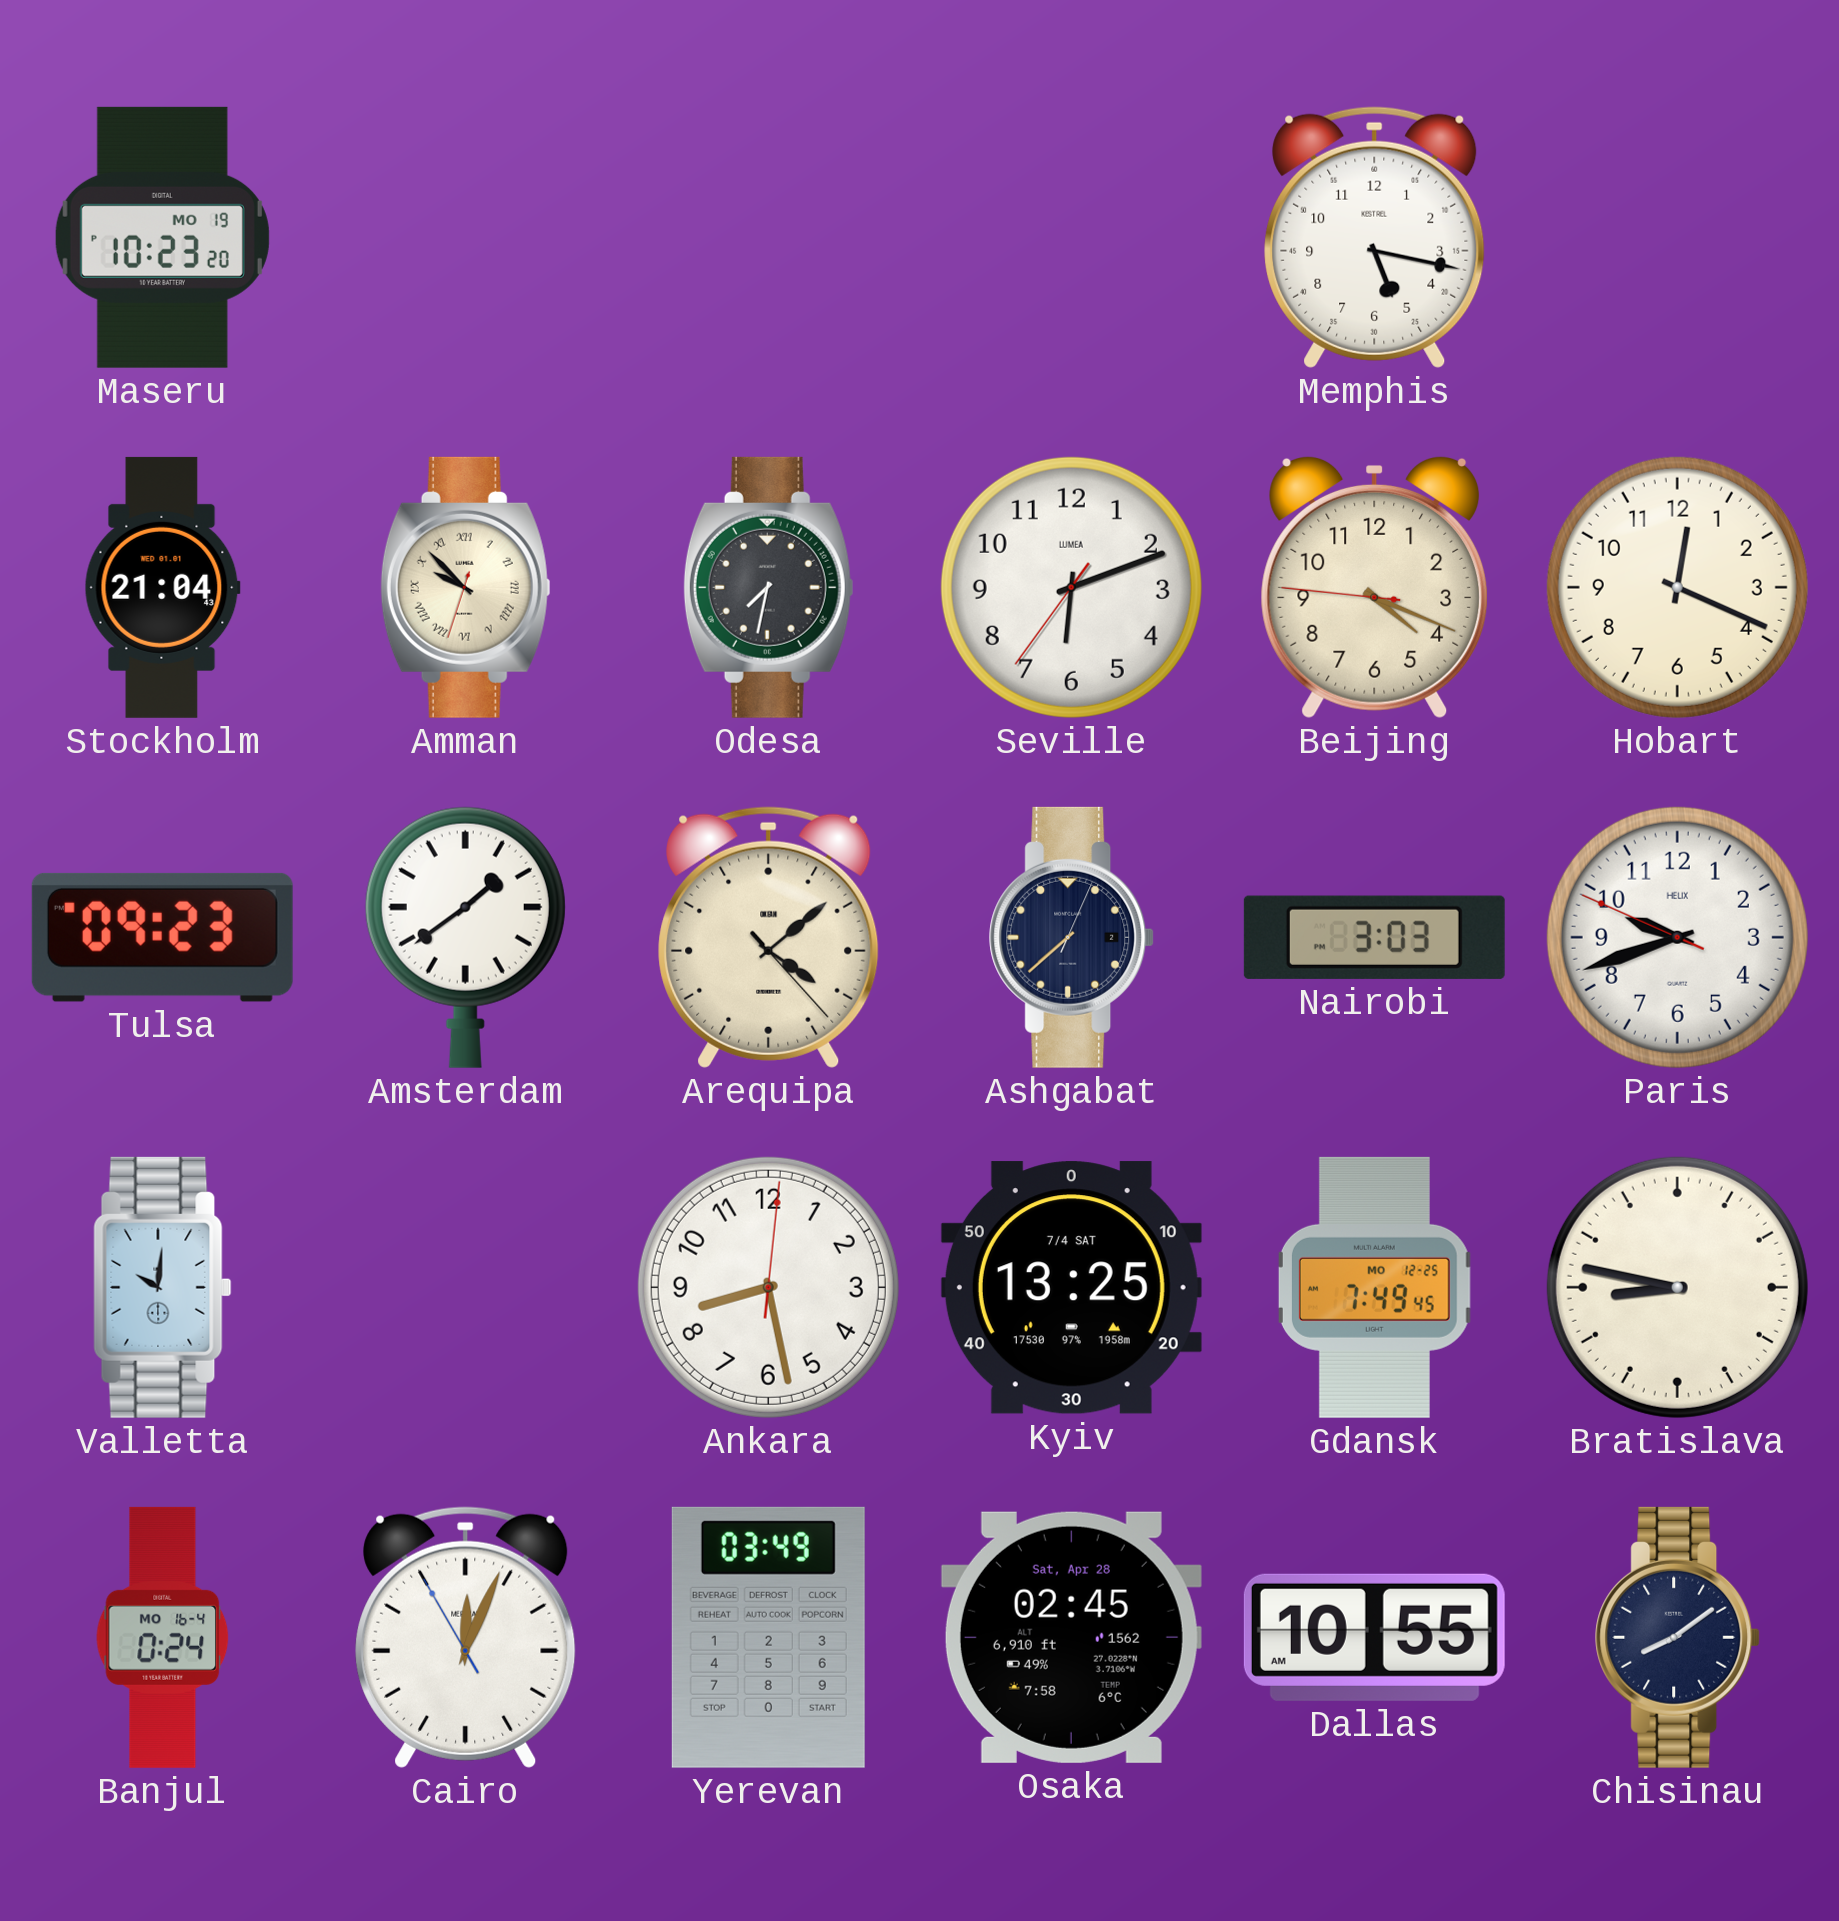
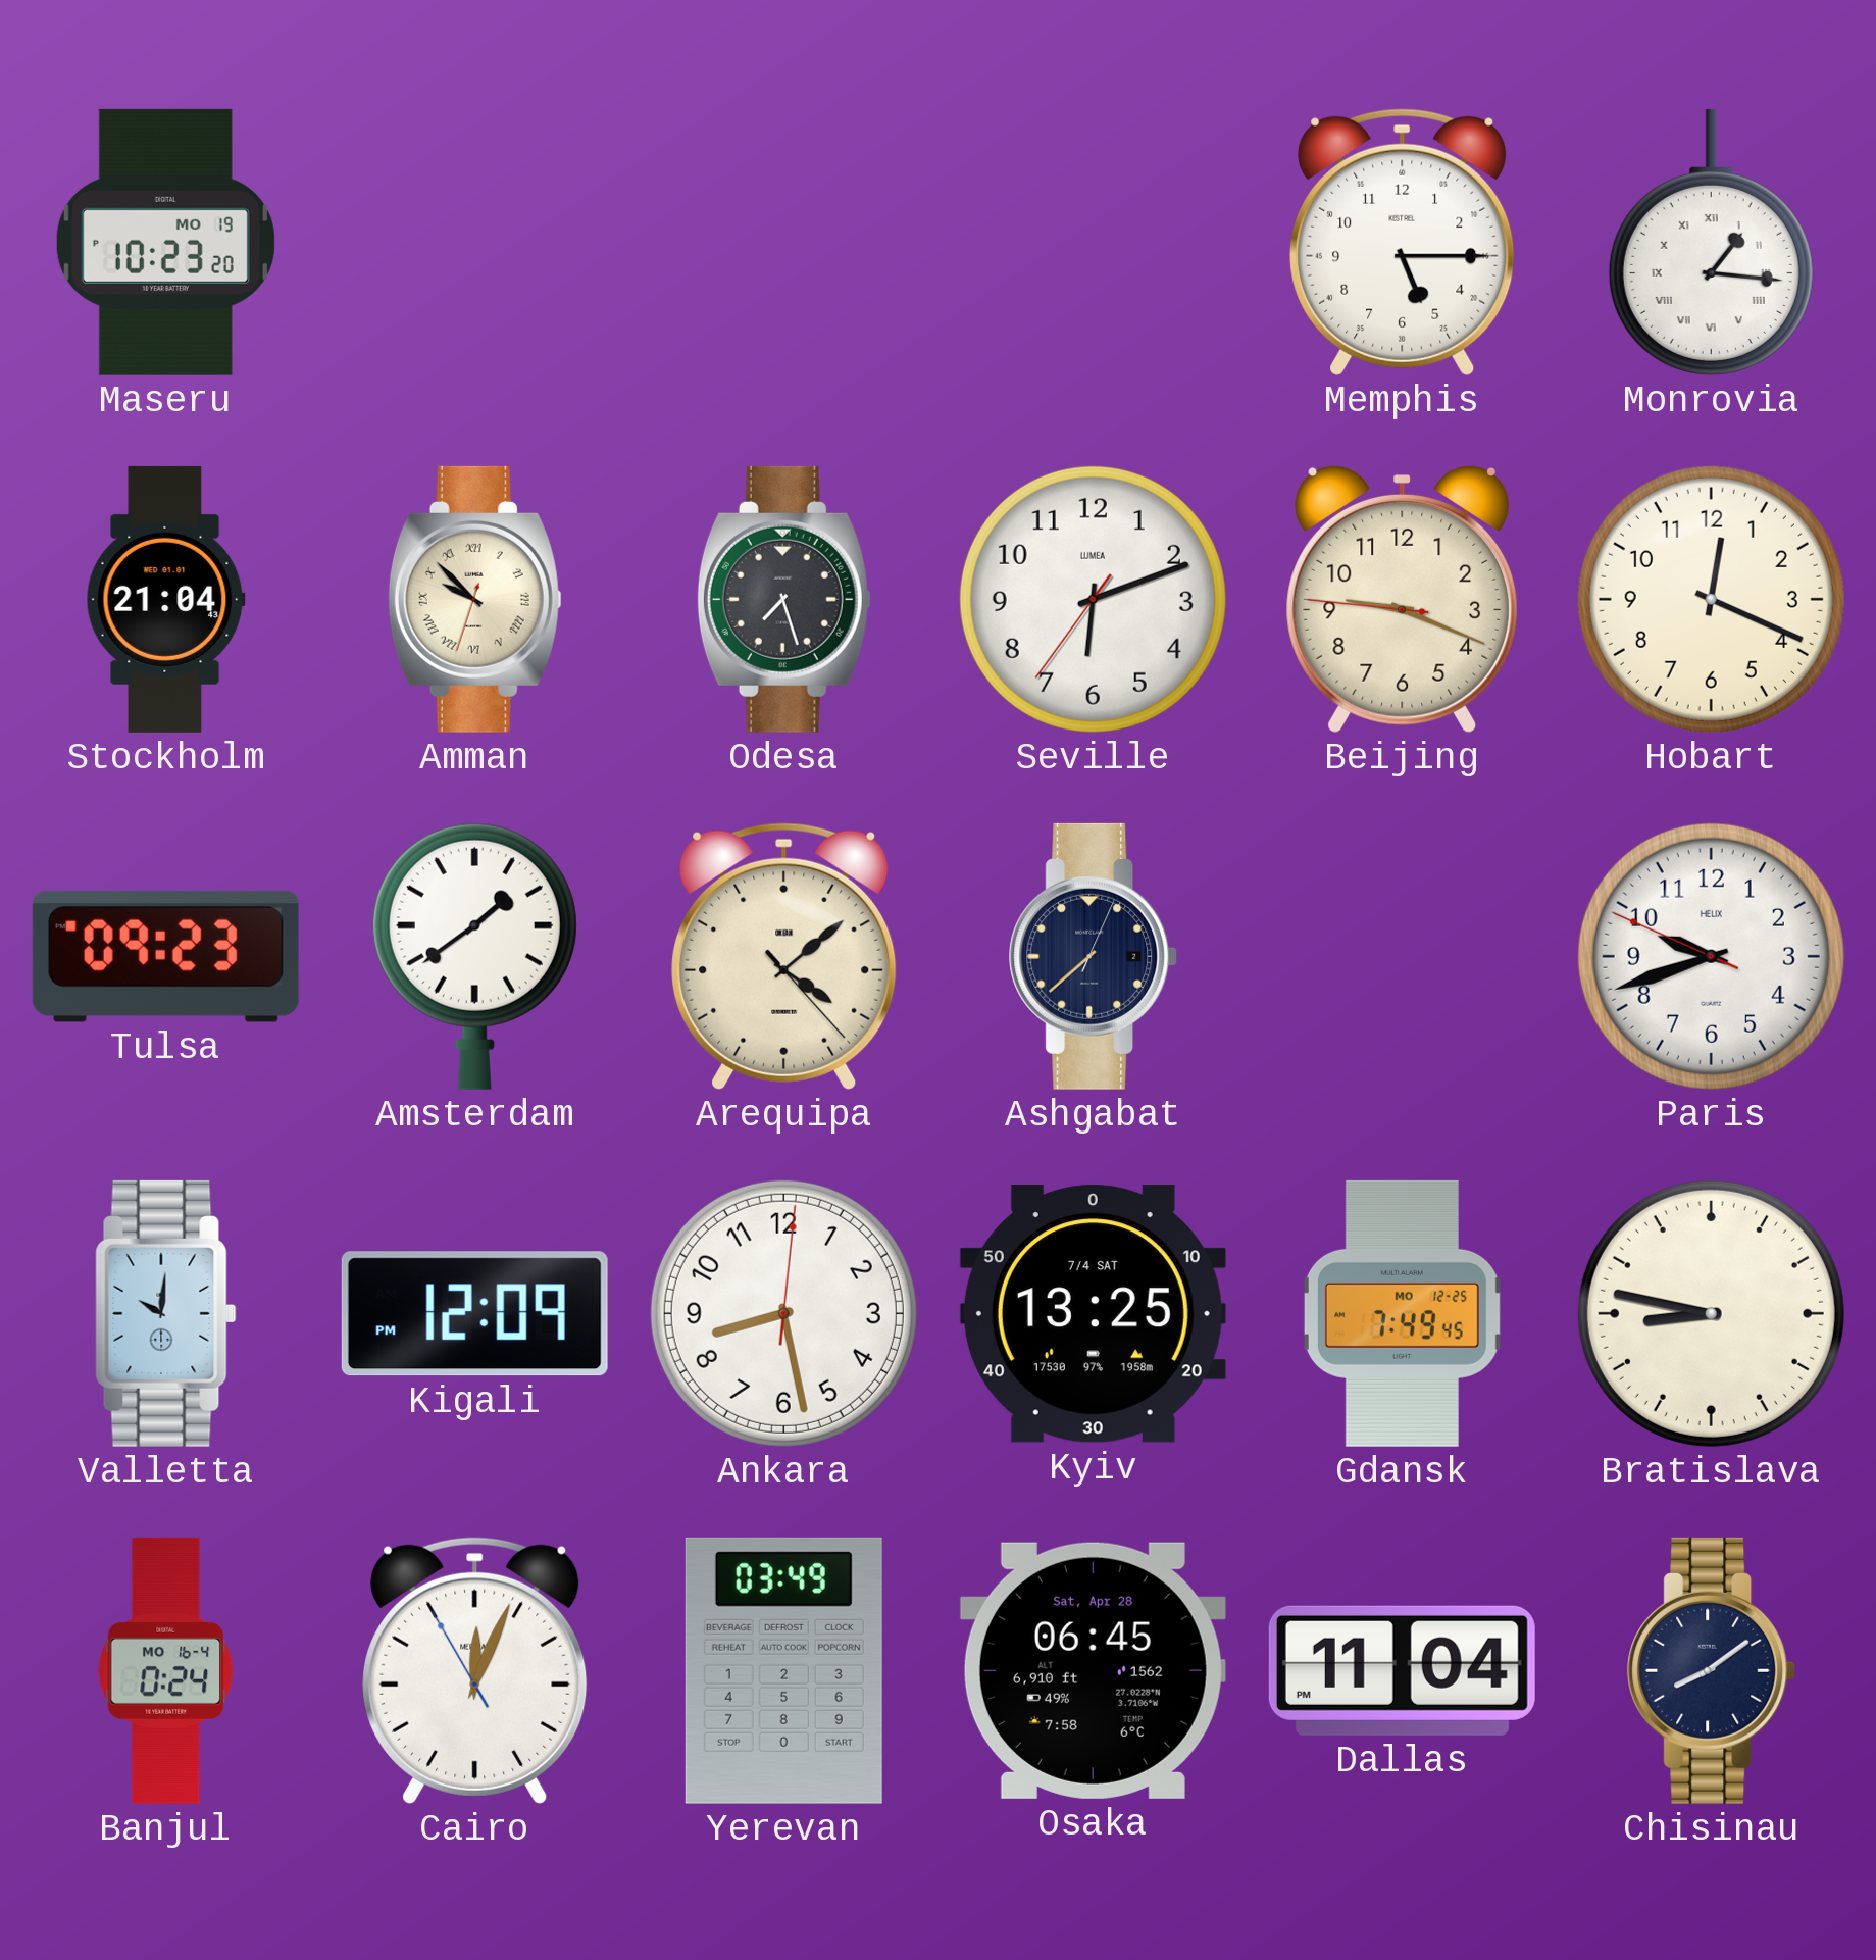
Memphis: 5:17 -> 5:15 (1403, 242)
Monrovia: none -> 1:16 (1711, 242)
Odesa: 7:32 -> 7:27 (783, 599)
Beijing: 4:18 -> 9:18 (1403, 599)
Nairobi: 3:03 -> none (1374, 937)
Kigali: none -> 12:09 (474, 1314)
Osaka: 02:45 -> 06:45 (1093, 1670)
Dallas: 10:55 -> 11:04 (1402, 1670)
